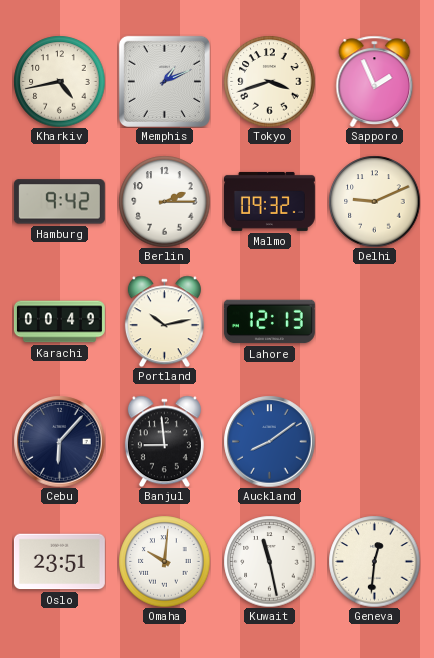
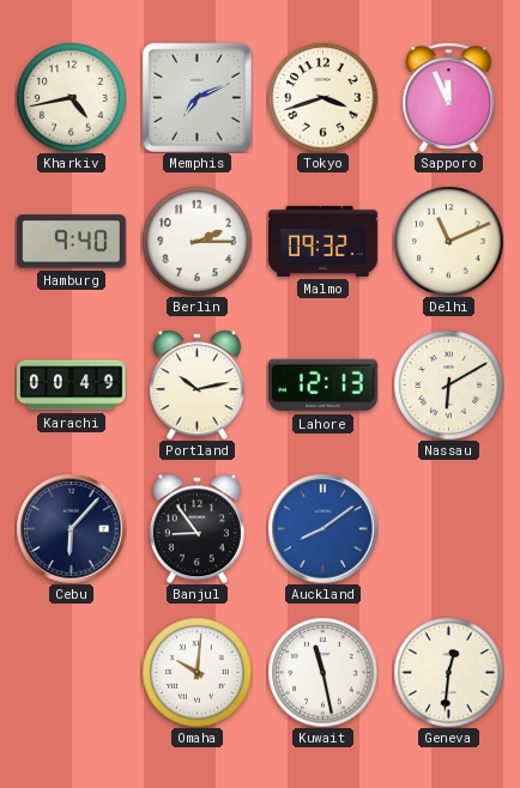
Memphis: 1:11 -> 7:11 (196, 97)
Sapporo: 1:56 -> 11:56 (449, 97)
Hamburg: 9:42 -> 9:40 (71, 242)
Delhi: 9:11 -> 11:11 (448, 241)
Nassau: none -> 6:10 (448, 384)
Banjul: 8:59 -> 8:54 (196, 528)
Oslo: 23:51 -> none (59, 562)
